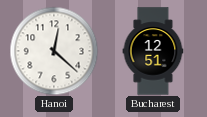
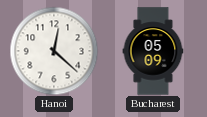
Bucharest: 12:51 -> 05:09 (153, 51)
